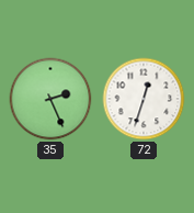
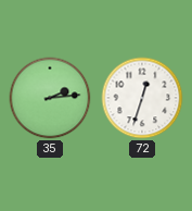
35: 2:26 -> 2:14 (50, 98)
